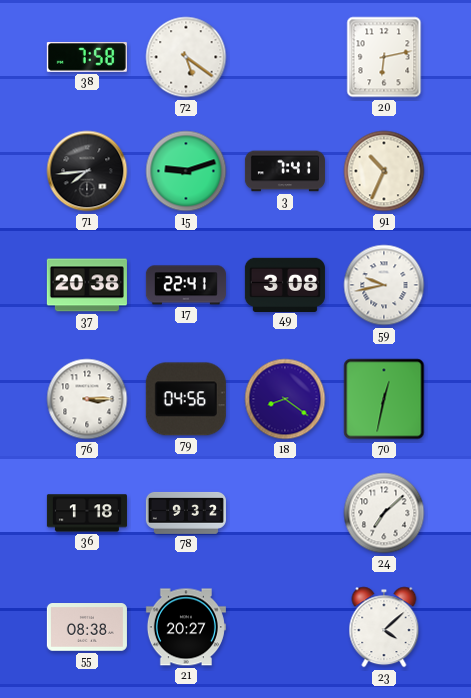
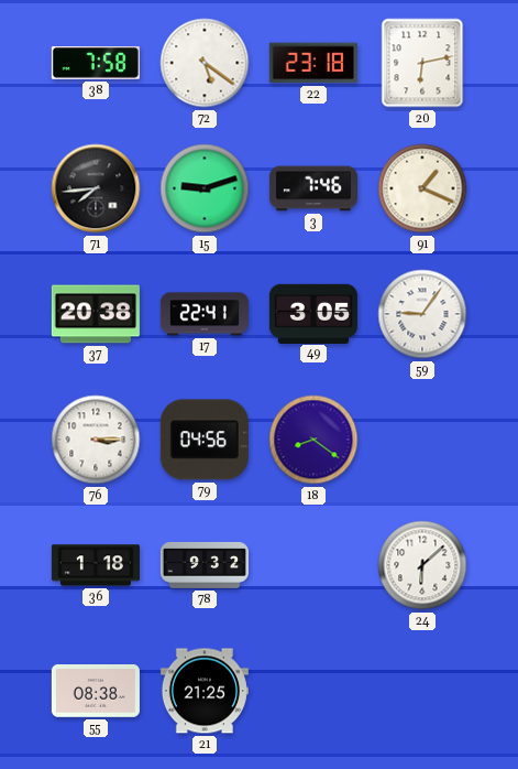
22: none -> 23:18 (313, 63)
3: 7:41 -> 7:46 (313, 188)
91: 10:34 -> 1:19 (422, 188)
49: 3:08 -> 3:05 (313, 313)
59: 9:43 -> 9:06 (422, 314)
70: 12:32 -> none (384, 399)
24: 7:08 -> 6:08 (422, 565)
21: 20:27 -> 21:25 (205, 691)
23: 4:08 -> none (384, 627)
